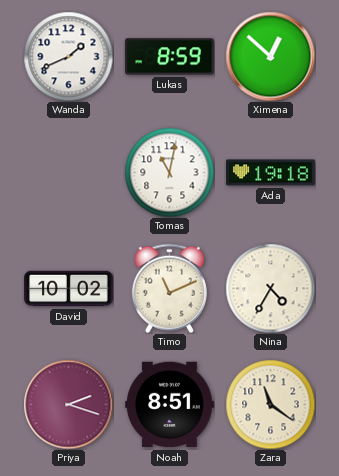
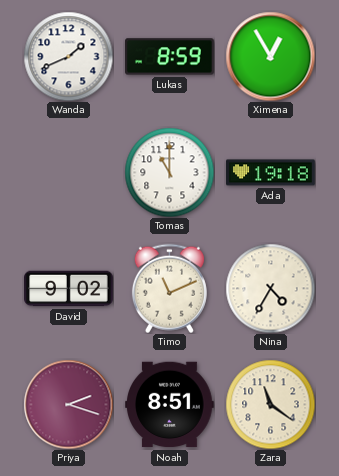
Ximena: 12:52 -> 12:55 (270, 56)
Tomas: 11:02 -> 11:00 (169, 172)
David: 10:02 -> 9:02 (69, 289)
